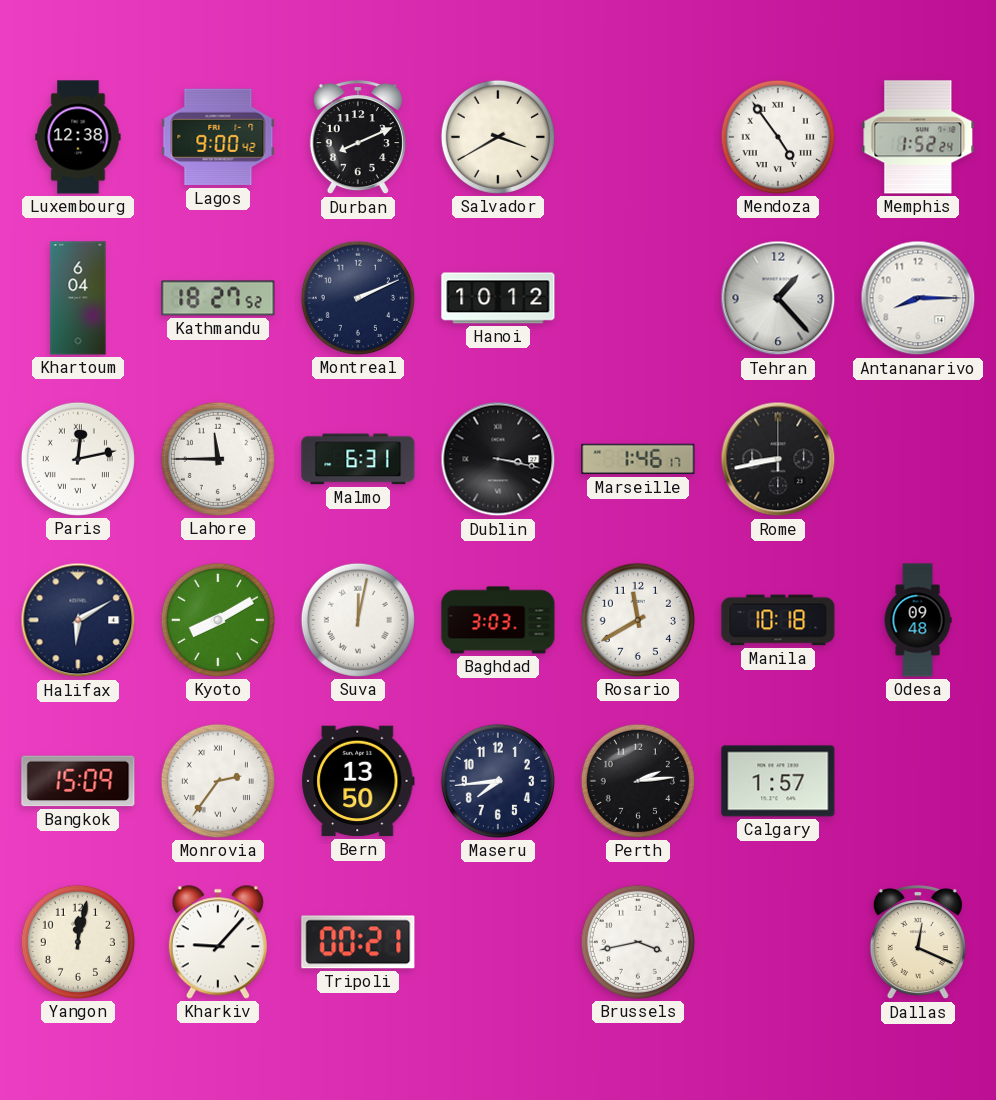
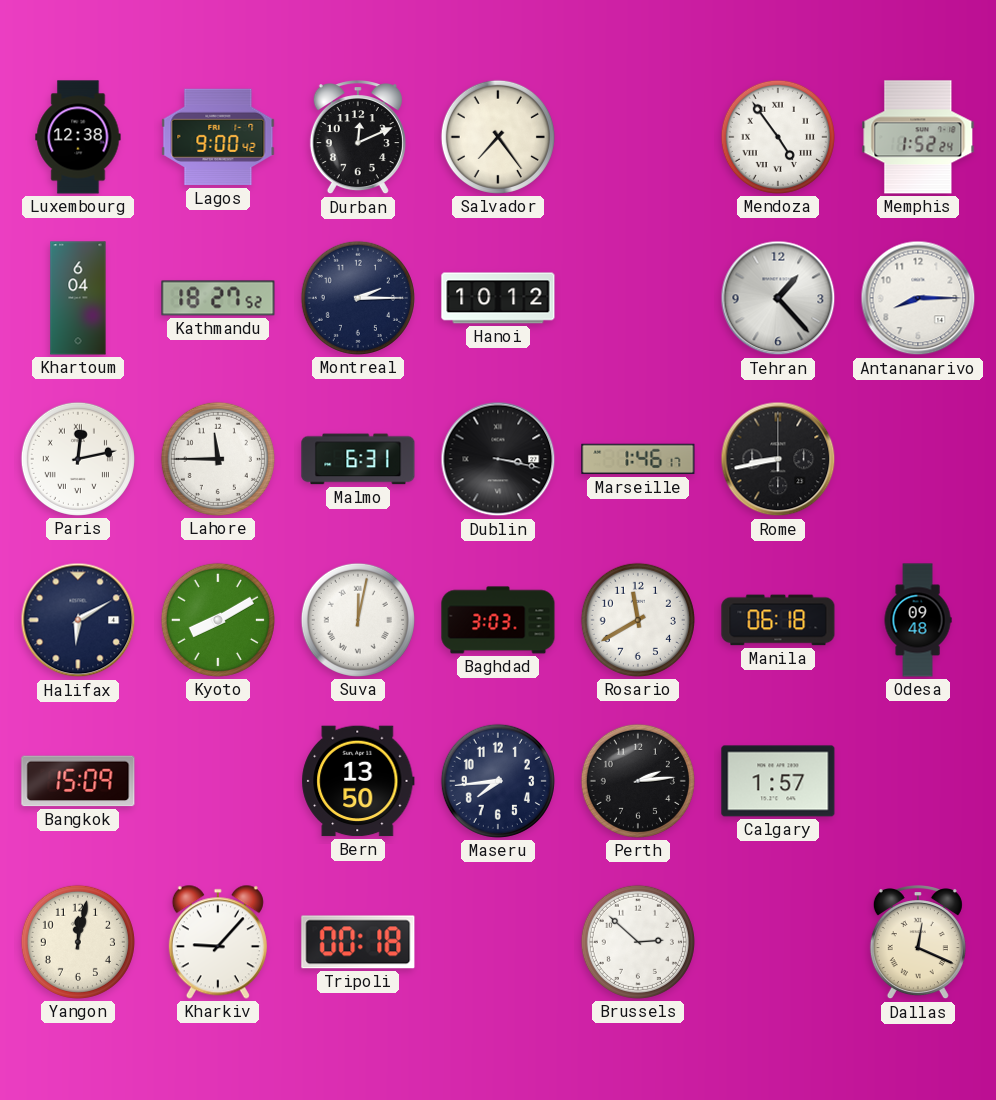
Durban: 8:11 -> 12:11 (358, 138)
Salvador: 3:40 -> 7:24 (498, 137)
Montreal: 2:11 -> 2:15 (358, 298)
Manila: 10:18 -> 06:18 (778, 620)
Monrovia: 2:36 -> none (218, 781)
Tripoli: 00:21 -> 00:18 (358, 942)
Brussels: 3:43 -> 2:52 (638, 942)
